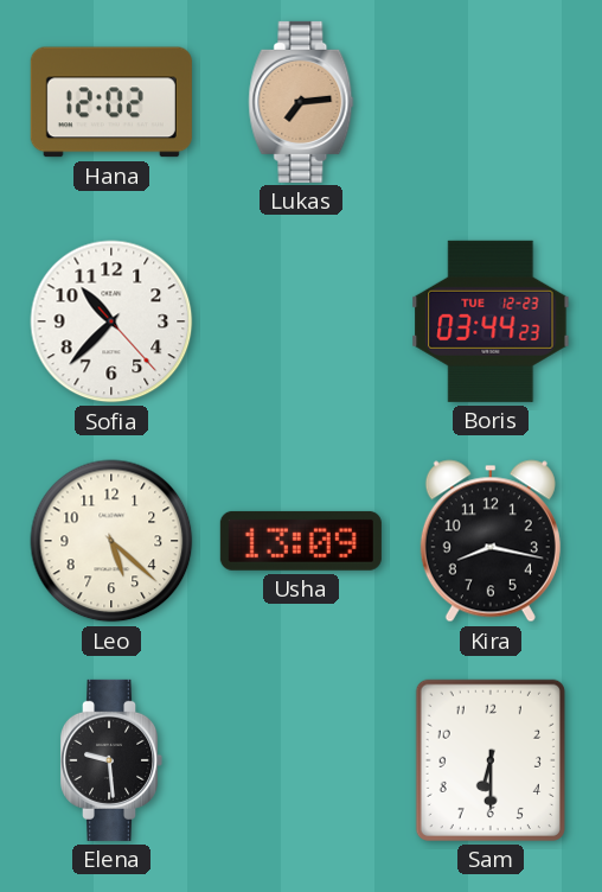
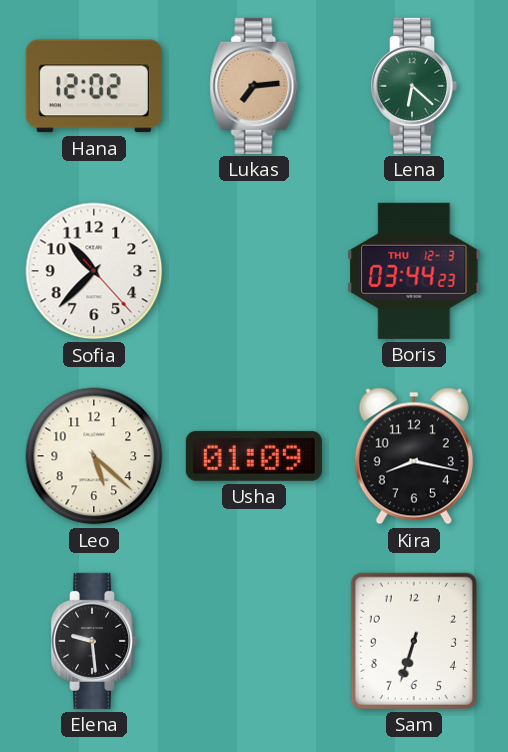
Lena: none -> 6:22 (414, 86)
Boris date: TUE 12-23 -> THU 12-3 (414, 271)
Usha: 13:09 -> 01:09 (254, 456)
Sam: 6:30 -> 6:33 (414, 641)
